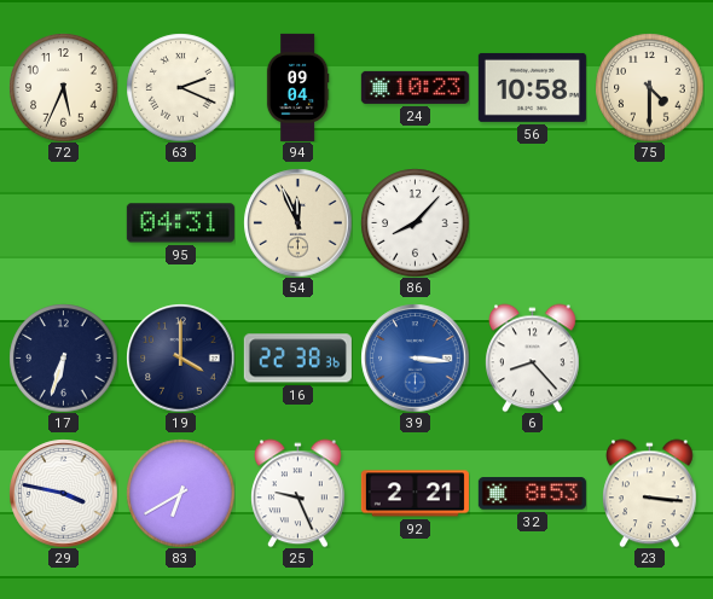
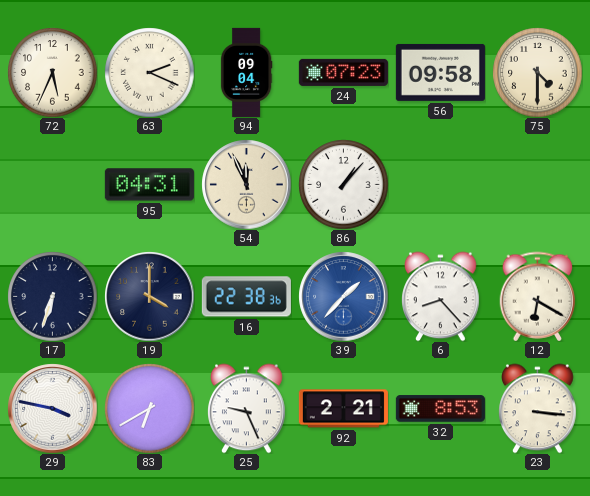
24: 10:23 -> 07:23 (343, 72)
56: 10:58 -> 09:58 (440, 72)
86: 8:07 -> 1:07 (343, 184)
39: 3:16 -> 1:37 (343, 296)
12: none -> 6:20 (538, 296)
